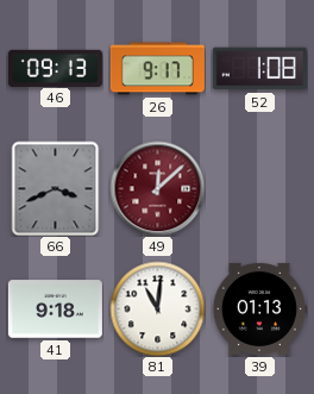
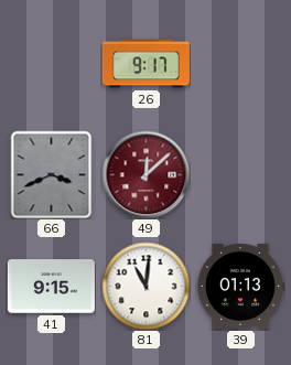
46: 09:13 -> none (55, 68)
52: 1:08 -> none (259, 69)
41: 9:18 -> 9:15 (51, 287)
